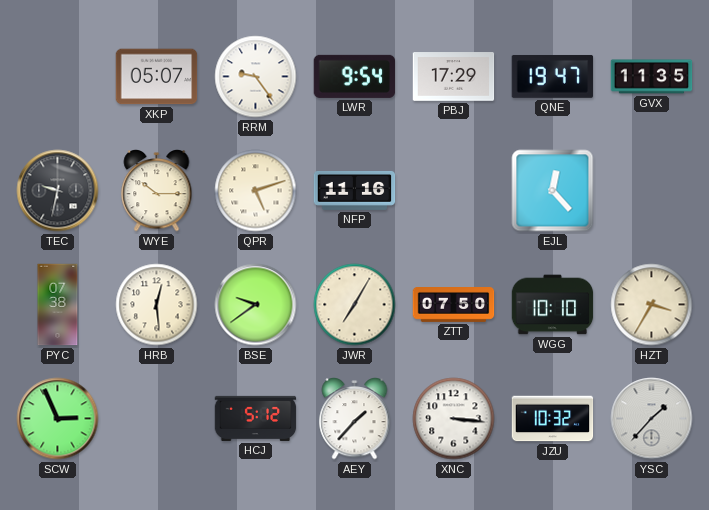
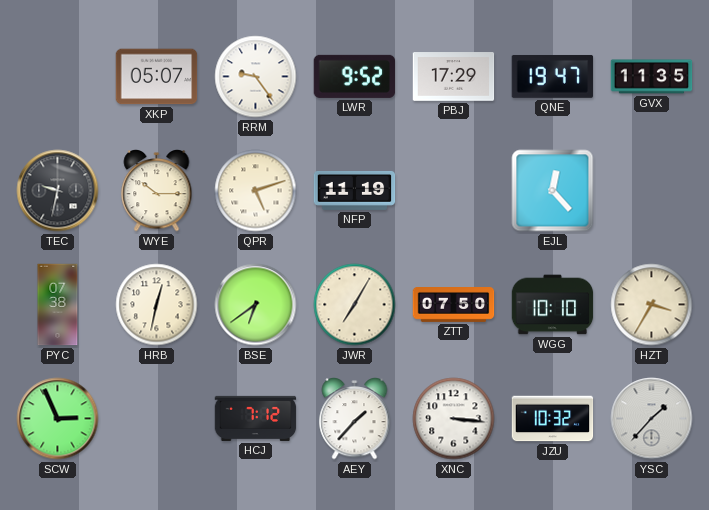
LWR: 9:54 -> 9:52 (355, 76)
NFP: 11:16 -> 11:19 (355, 191)
HRB: 12:29 -> 12:32 (157, 305)
BSE: 9:39 -> 6:39 (256, 305)
HCJ: 5:12 -> 7:12 (256, 418)
